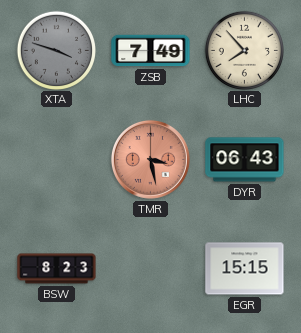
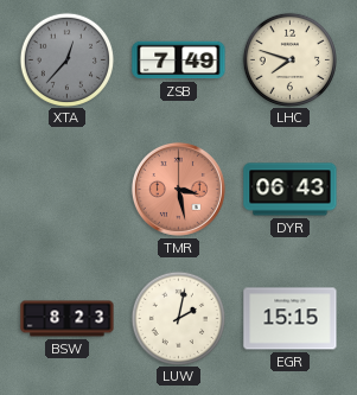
XTA: 3:48 -> 12:37 (66, 59)
LHC: 7:53 -> 7:48 (289, 59)
LUW: none -> 2:02 (178, 318)
